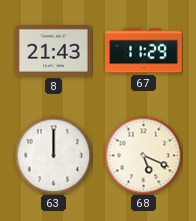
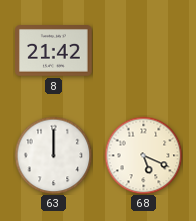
8: 21:43 -> 21:42 (54, 51)
67: 11:29 -> none (144, 51)
